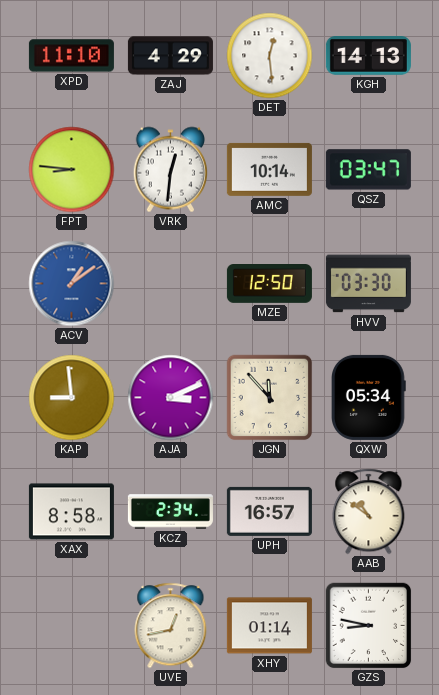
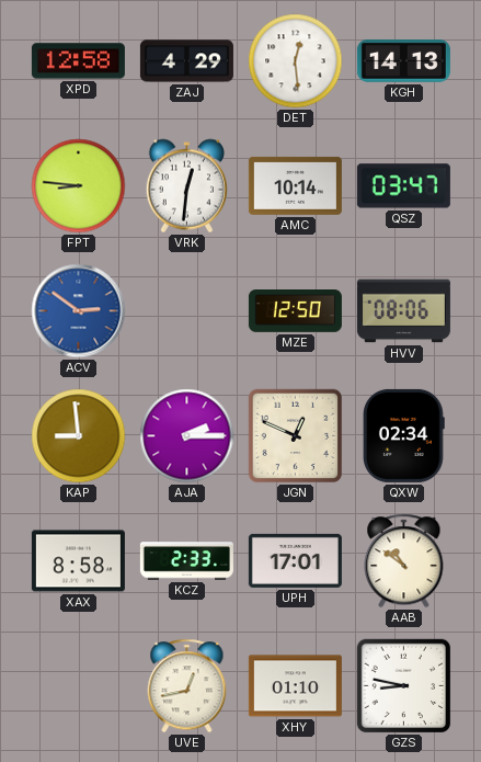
XPD: 11:10 -> 12:58 (78, 61)
ACV: 1:09 -> 2:51 (79, 311)
HVV: 03:30 -> 08:06 (403, 311)
AJA: 3:11 -> 2:15 (187, 436)
JGN: 11:53 -> 12:49 (296, 436)
QXW: 05:34 -> 02:34 (404, 435)
KCZ: 2:34 -> 2:33 (186, 561)
UPH: 16:57 -> 17:01 (295, 560)
XHY: 01:14 -> 01:10 (295, 686)
